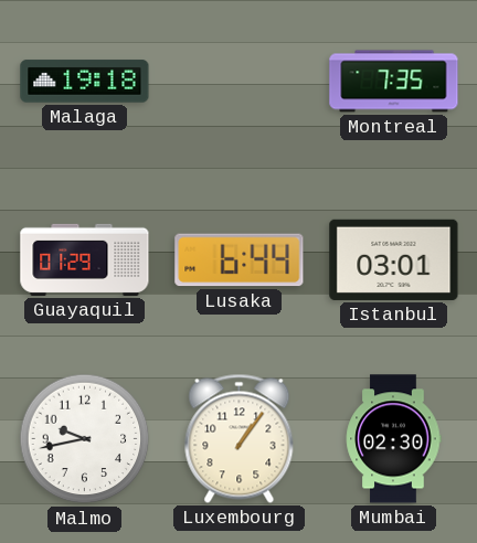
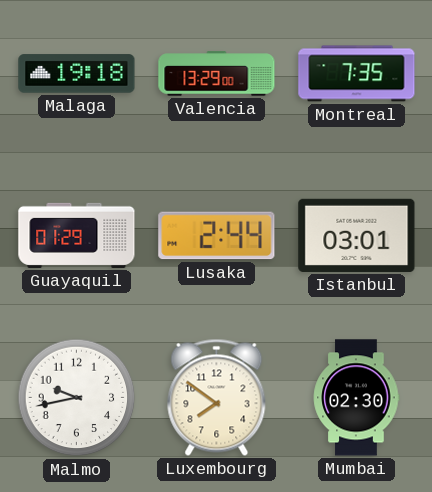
Valencia: none -> 13:29 (217, 74)
Lusaka: 6:44 -> 2:44 (217, 236)
Luxembourg: 1:06 -> 7:51 (217, 397)
